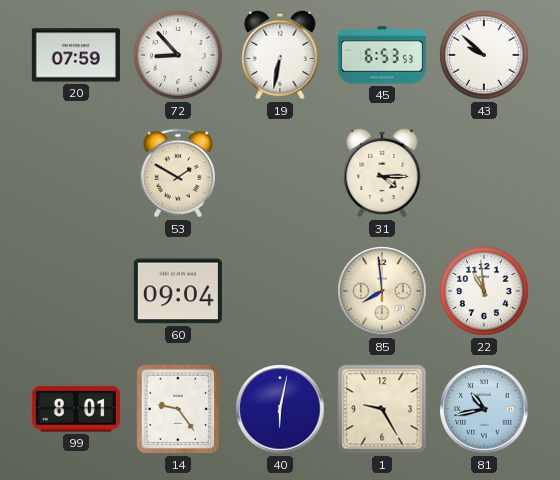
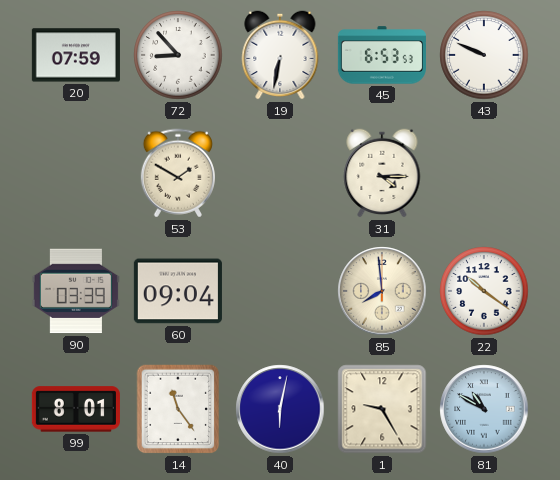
43: 9:52 -> 9:49 (484, 55)
90: none -> 03:39 (76, 291)
22: 10:59 -> 10:21 (484, 291)
14: 9:24 -> 11:24 (178, 409)
81: 10:43 -> 10:50 (484, 409)
